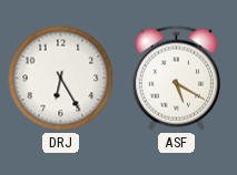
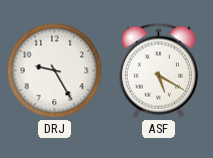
DRJ: 6:25 -> 9:25 (55, 71)
